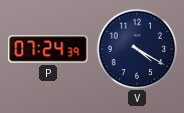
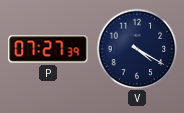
P: 07:24 -> 07:27 (48, 49)
